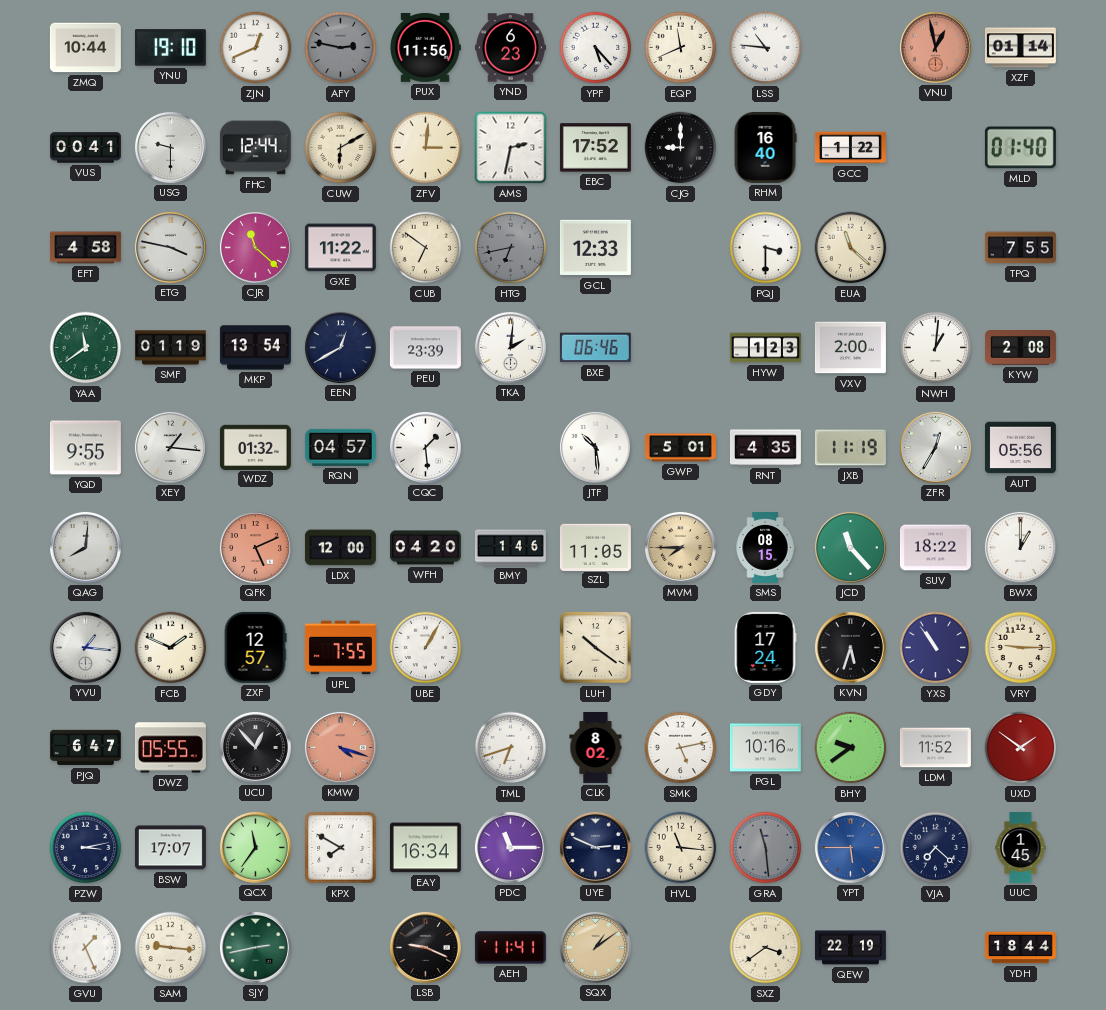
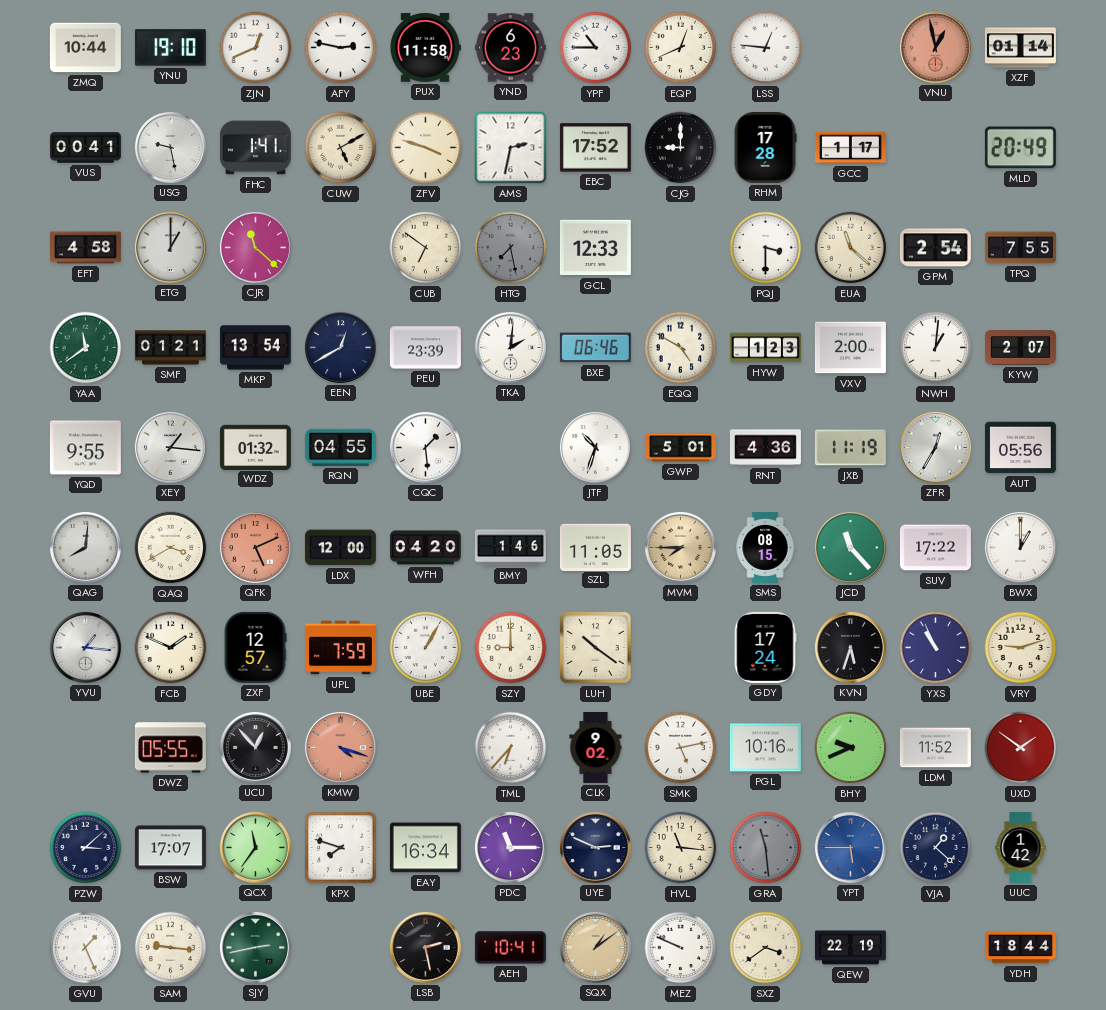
AFY dial: grey -> white (341, 48)
PUX: 11:56 -> 11:58 (426, 47)
YPF: 5:23 -> 10:45 (596, 48)
EQP: 11:41 -> 12:41 (681, 48)
LSS: 10:46 -> 12:46 (766, 48)
USG: 9:30 -> 9:28 (170, 147)
FHC: 12:44 -> 1:41 (255, 148)
CUW: 6:10 -> 5:10 (341, 148)
ZFV: 3:01 -> 3:48 (426, 148)
RHM: 16:40 -> 17:28 (765, 147)
GCC: 1:22 -> 1:17 (850, 148)
MLD: 01:40 -> 20:49 (1020, 148)
ETG: 3:47 -> 1:00 (170, 247)
GXE: 11:22 -> none (340, 248)
HTG: 6:43 -> 7:28 (511, 248)
GPM: none -> 2:54 (935, 248)
SMF: 01:19 -> 01:21 (170, 348)
EQQ: none -> 4:50 (681, 348)
KYW: 2:08 -> 2:07 (1020, 348)
RQN: 04:57 -> 04:55 (340, 447)
JTF: 10:29 -> 10:33 (595, 447)
RNT: 4:35 -> 4:36 (765, 448)
QAQ: none -> 3:40 (171, 548)
SUV: 18:22 -> 17:22 (935, 548)
UPL: 7:55 -> 7:59 (340, 648)
SZY: none -> 9:00 (511, 648)
YXS: 10:54 -> 10:56 (936, 648)
VRY: 9:15 -> 9:12 (1021, 648)
PJQ: 6:47 -> none (85, 748)
TML: 6:42 -> 6:37 (511, 748)
CLK: 8:02 -> 9:02 (596, 747)
BHY: 9:39 -> 9:41 (851, 748)
PZW: 3:13 -> 3:08 (86, 848)
KPX: 7:50 -> 7:48 (341, 848)
VJA: 7:22 -> 1:22 (936, 848)
UUC: 1:45 -> 1:42 (1021, 847)
LSB: 9:19 -> 2:28 (425, 947)
AEH: 11:41 -> 10:41 (510, 948)
MEZ: none -> 9:49 (681, 948)
